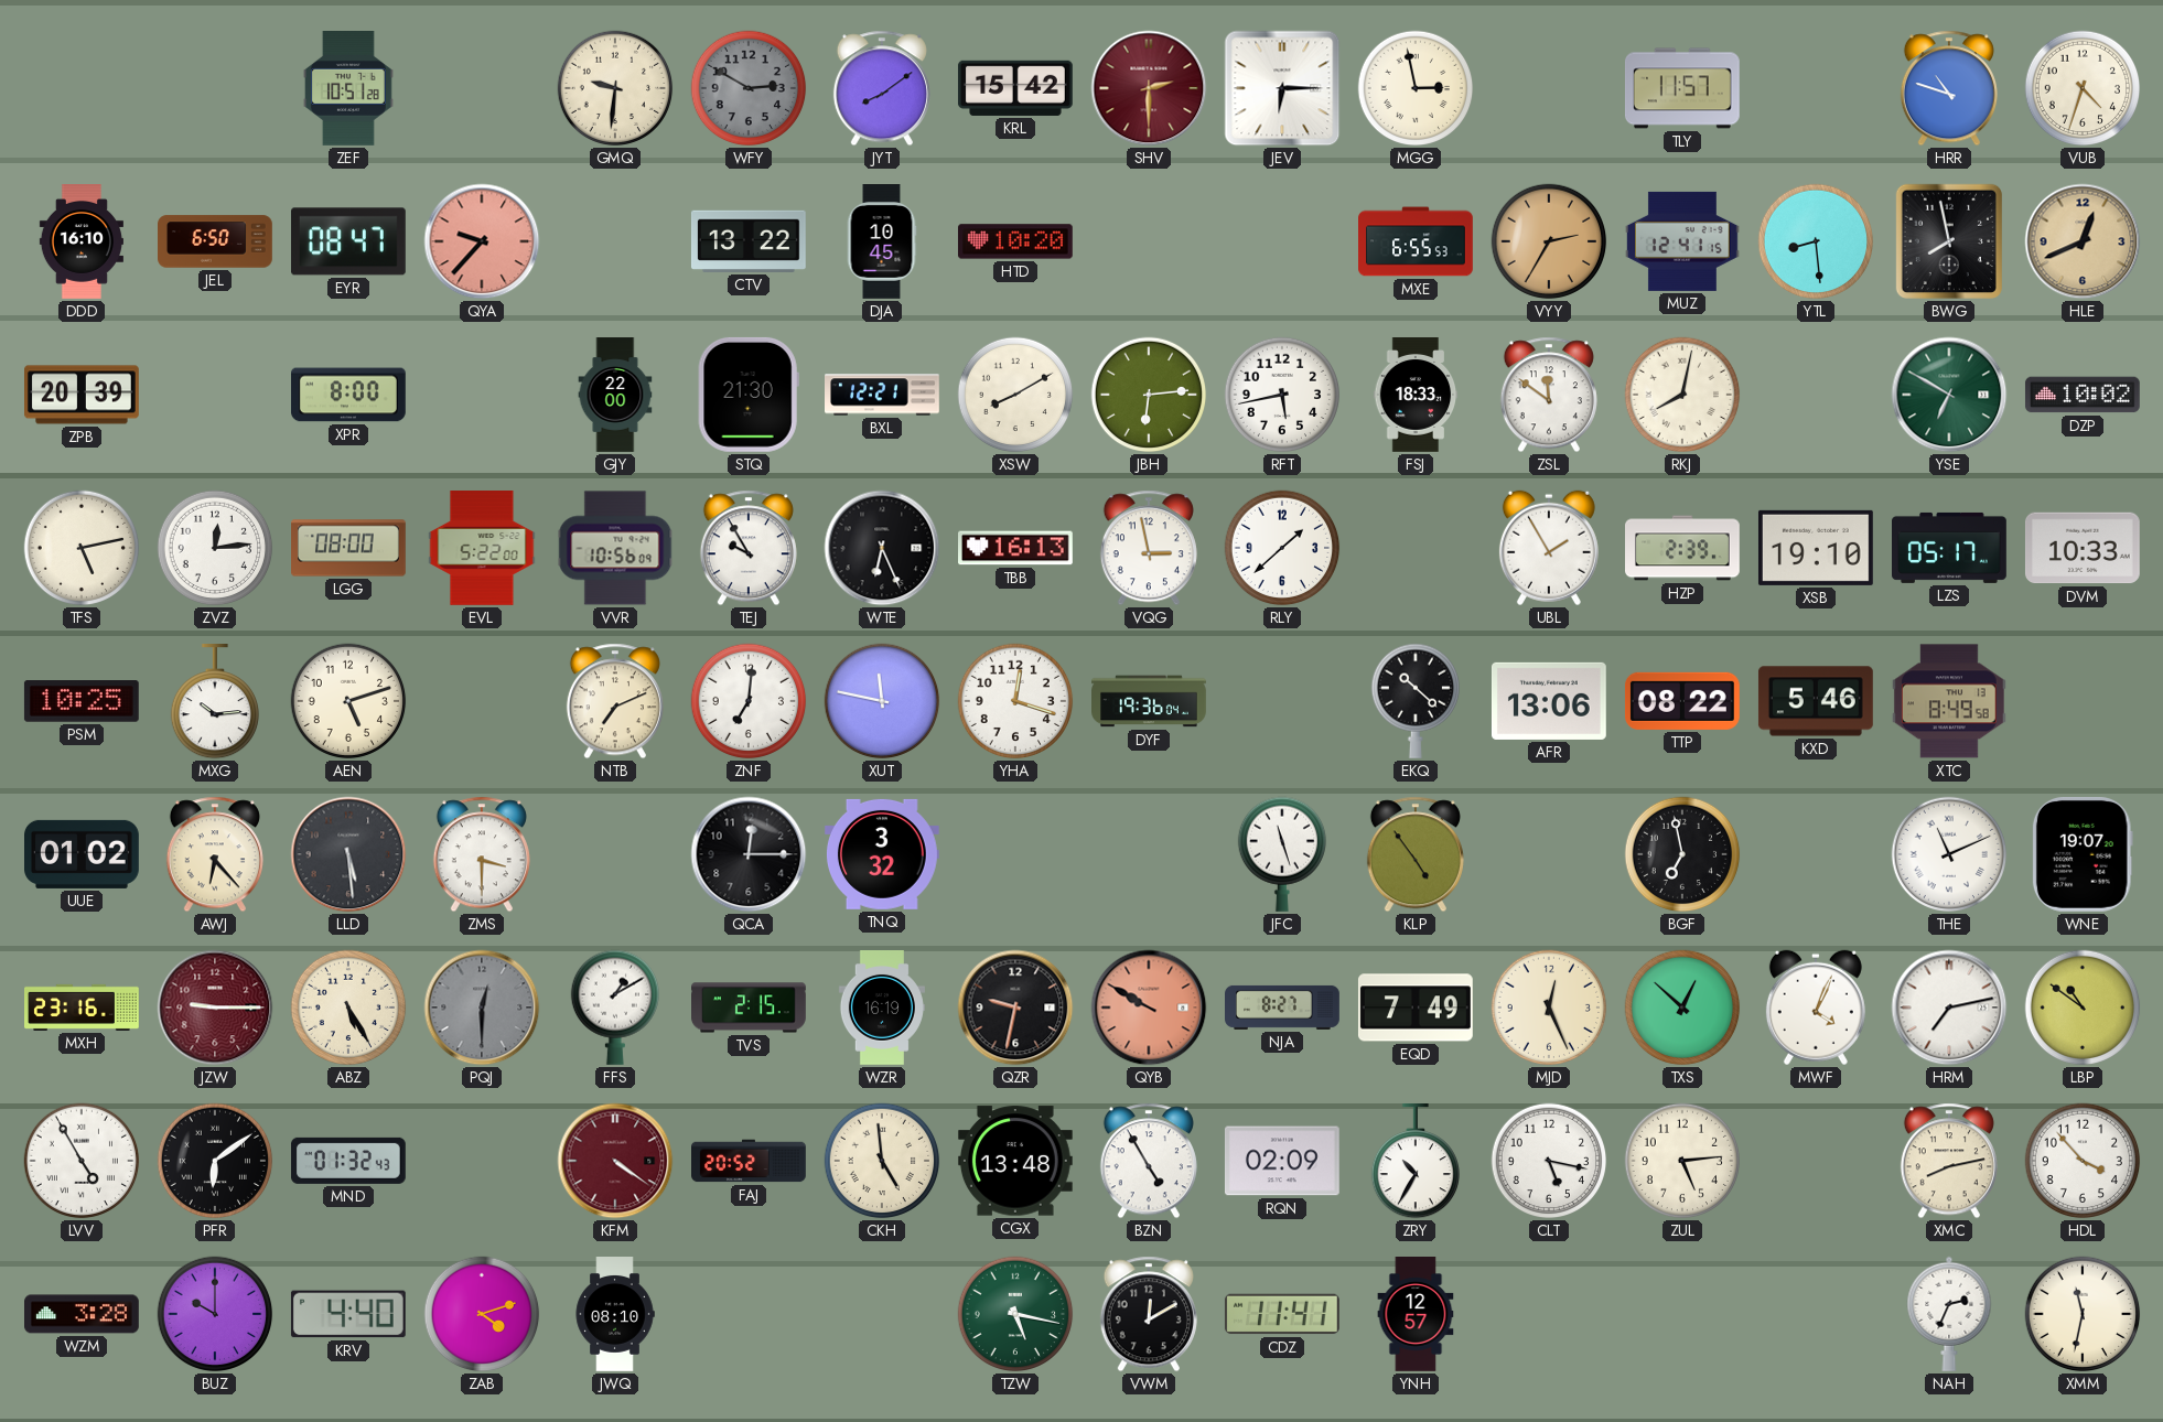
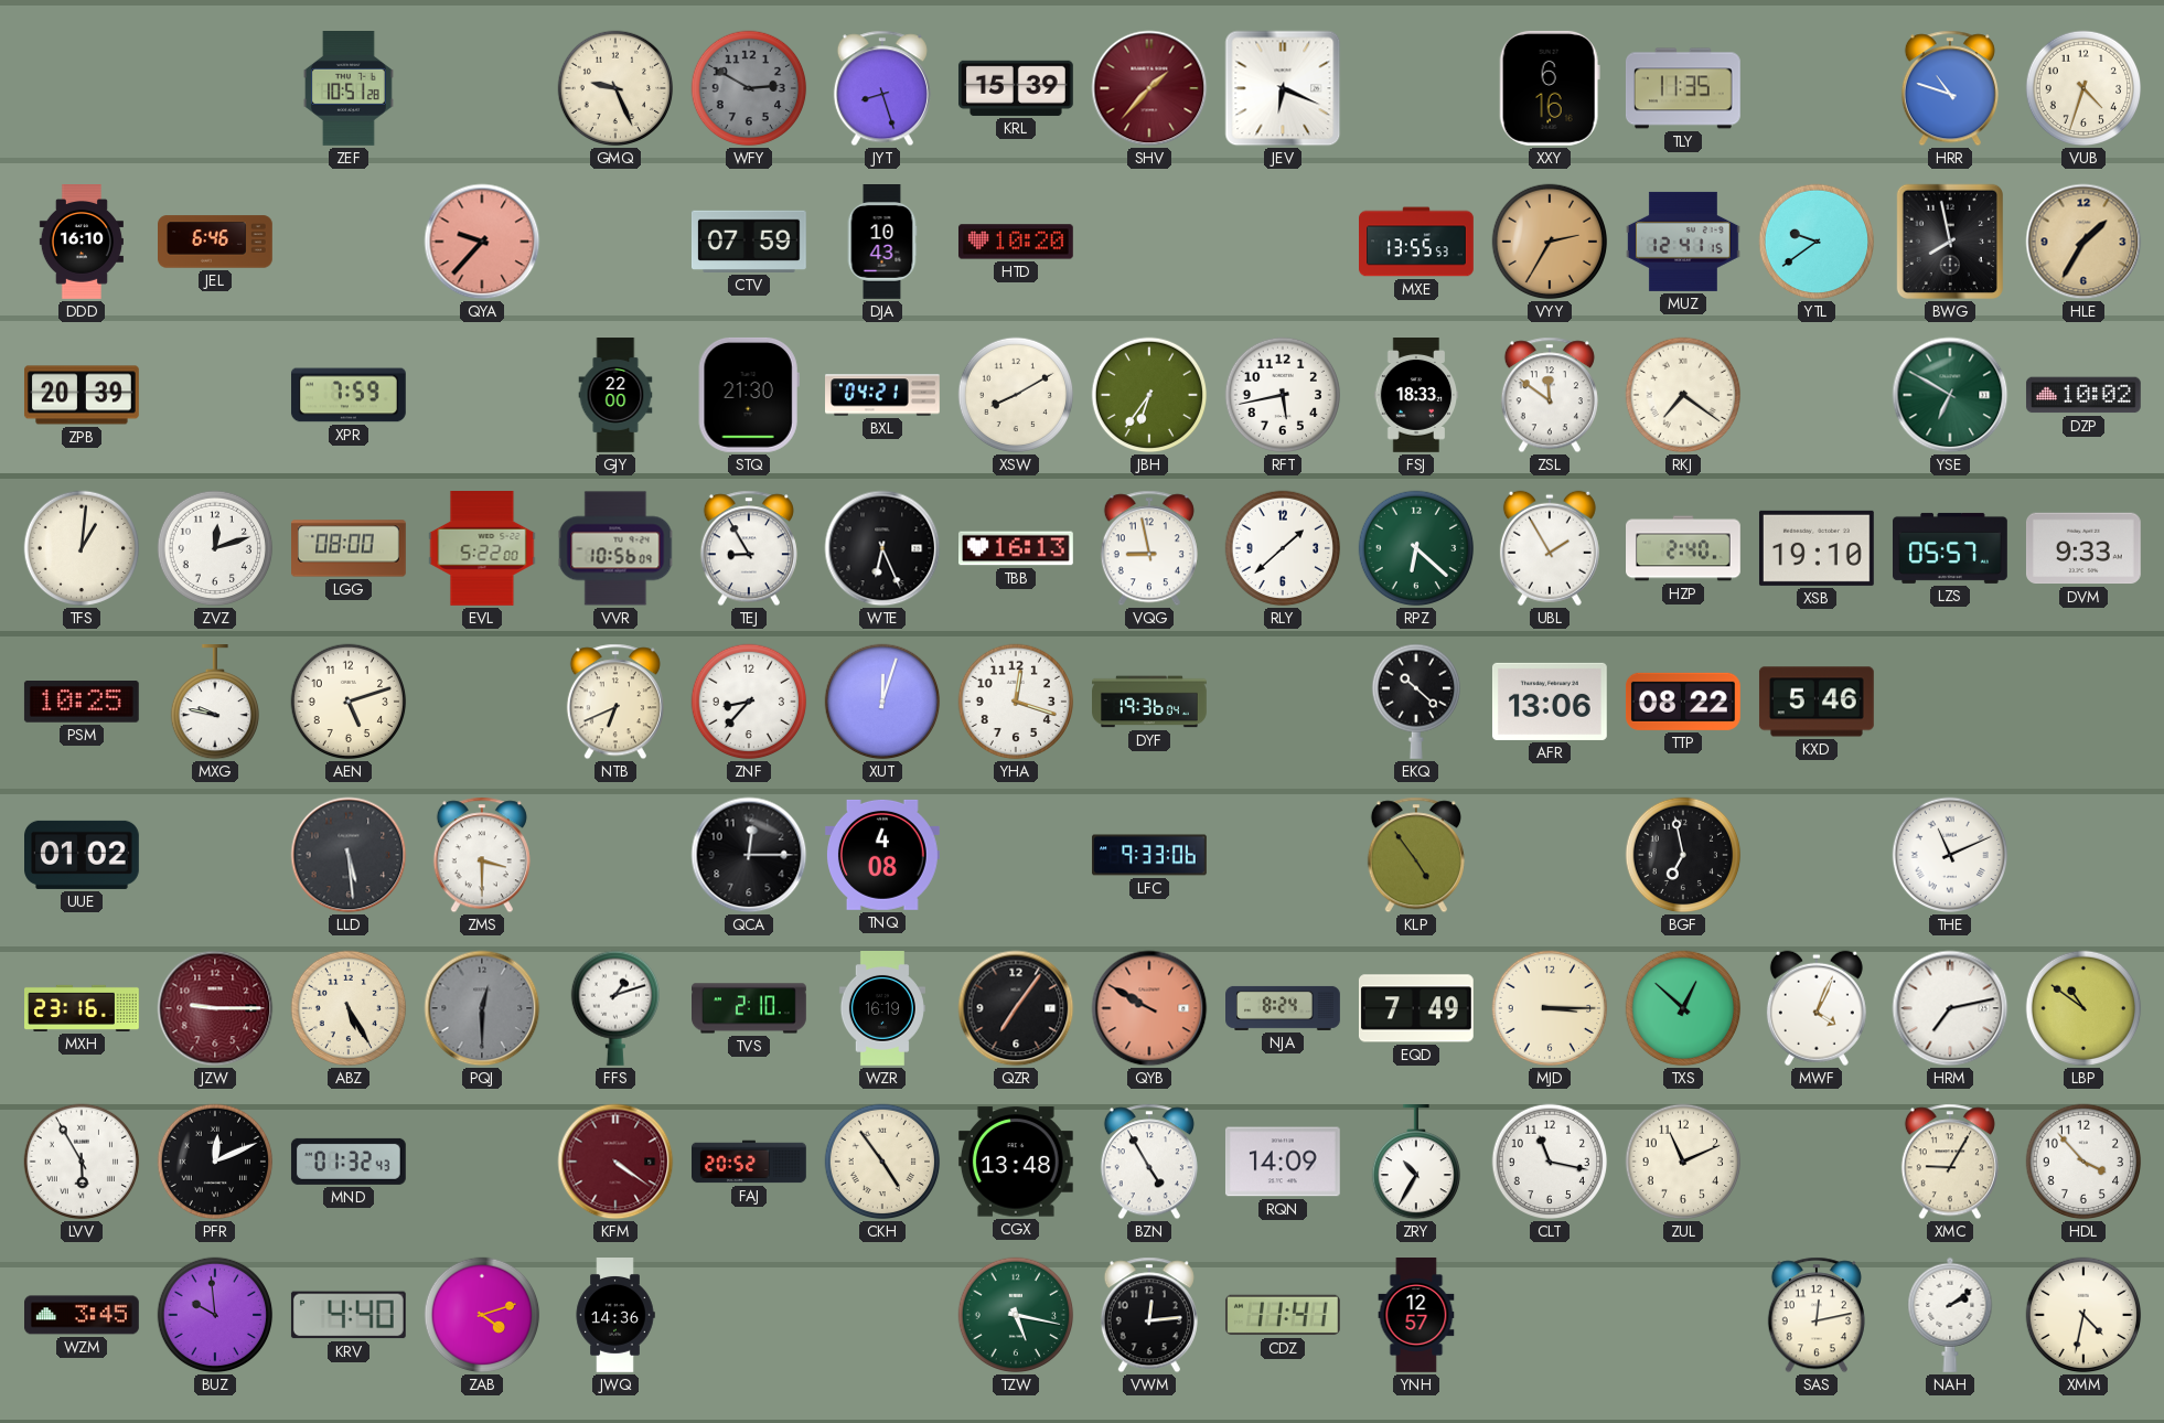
GMQ: 9:31 -> 9:26 (615, 88)
JYT: 8:09 -> 8:27 (882, 88)
KRL: 15:42 -> 15:39 (1016, 88)
SHV: 2:30 -> 1:37 (1149, 88)
JEV: 6:15 -> 6:19 (1283, 88)
MGG: 2:58 -> none (1416, 88)
XXY: none -> 6:16 (1550, 88)
TLY: 11:57 -> 11:35 (1683, 88)
JEL: 6:50 -> 6:46 (216, 242)
EYR: 08:47 -> none (348, 241)
CTV: 13:22 -> 07:59 (749, 242)
DJA: 10:45 -> 10:43 (882, 243)
MXE: 6:55 -> 13:55 (1416, 242)
YTL: 8:29 -> 9:39 (1817, 242)
HLE: 12:41 -> 1:35 (2083, 242)
XPR: 8:00 -> 7:59 (349, 395)
BXL: 12:21 -> 04:21 (883, 395)
JBH: 6:14 -> 6:36 (1149, 395)
RKJ: 8:02 -> 7:21 (1683, 395)
TFS: 5:13 -> 1:01 (82, 548)
ZVZ: 12:14 -> 12:12 (215, 548)
TEJ: 9:55 -> 8:55 (749, 548)
VQG: 2:58 -> 8:58 (1149, 548)
RPZ: none -> 6:22 (1416, 548)
HZP: 2:39 -> 2:40 (1684, 548)
LZS: 05:17 -> 05:57 (1951, 548)
DVM: 10:33 -> 9:33 (2083, 548)
MXG: 10:14 -> 9:47 (214, 702)
NTB: 7:11 -> 6:41 (615, 702)
ZNF: 7:01 -> 8:37 (749, 702)
XUT: 11:47 -> 12:03 (882, 702)
XTC: 8:49 -> none (1949, 701)
AWJ: 6:23 -> none (215, 854)
TNQ: 3:32 -> 4:08 (882, 855)
LFC: none -> 9:33 (1150, 855)
JFC: 11:27 -> none (1281, 854)
WNE: 19:07 -> none (2083, 854)
FFS: 1:10 -> 1:12 (614, 1008)
TVS: 2:15 -> 2:10 (750, 1008)
QZR: 9:32 -> 7:06 (1016, 1008)
NJA: 8:27 -> 8:24 (1283, 1008)
MJD: 12:26 -> 3:15 (1550, 1008)
LVV: 4:55 -> 5:55 (82, 1162)
PFR: 6:09 -> 12:11 (215, 1162)
CKH: 4:59 -> 4:54 (882, 1162)
RQN: 02:09 -> 14:09 (1283, 1162)
CLT: 5:17 -> 11:17 (1550, 1162)
ZUL: 5:14 -> 11:11 (1683, 1162)
XMC: 8:13 -> 9:05 (1950, 1162)
WZM: 3:28 -> 3:45 (83, 1315)
BUZ: 10:00 -> 9:59 (215, 1315)
JWQ: 08:10 -> 14:36 (615, 1316)
VWM: 12:10 -> 12:14 (1149, 1315)
SAS: none -> 12:13 (1817, 1315)
NAH: 2:34 -> 2:09 (1950, 1315)
XMM: 11:32 -> 4:32 (2083, 1315)
